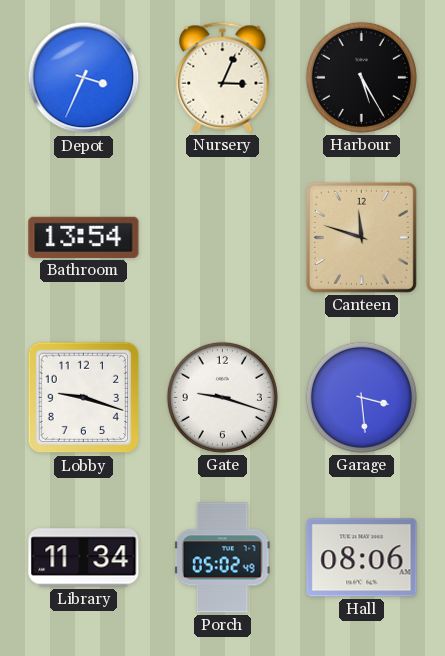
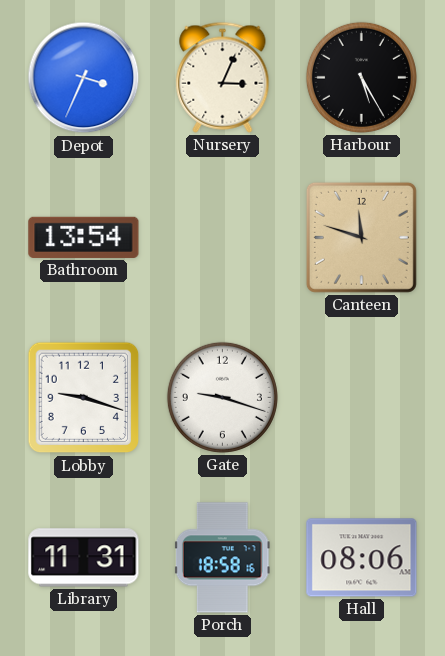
Garage: 3:29 -> none (361, 397)
Library: 11:34 -> 11:31 (84, 558)
Porch: 05:02 -> 18:58 (222, 558)
